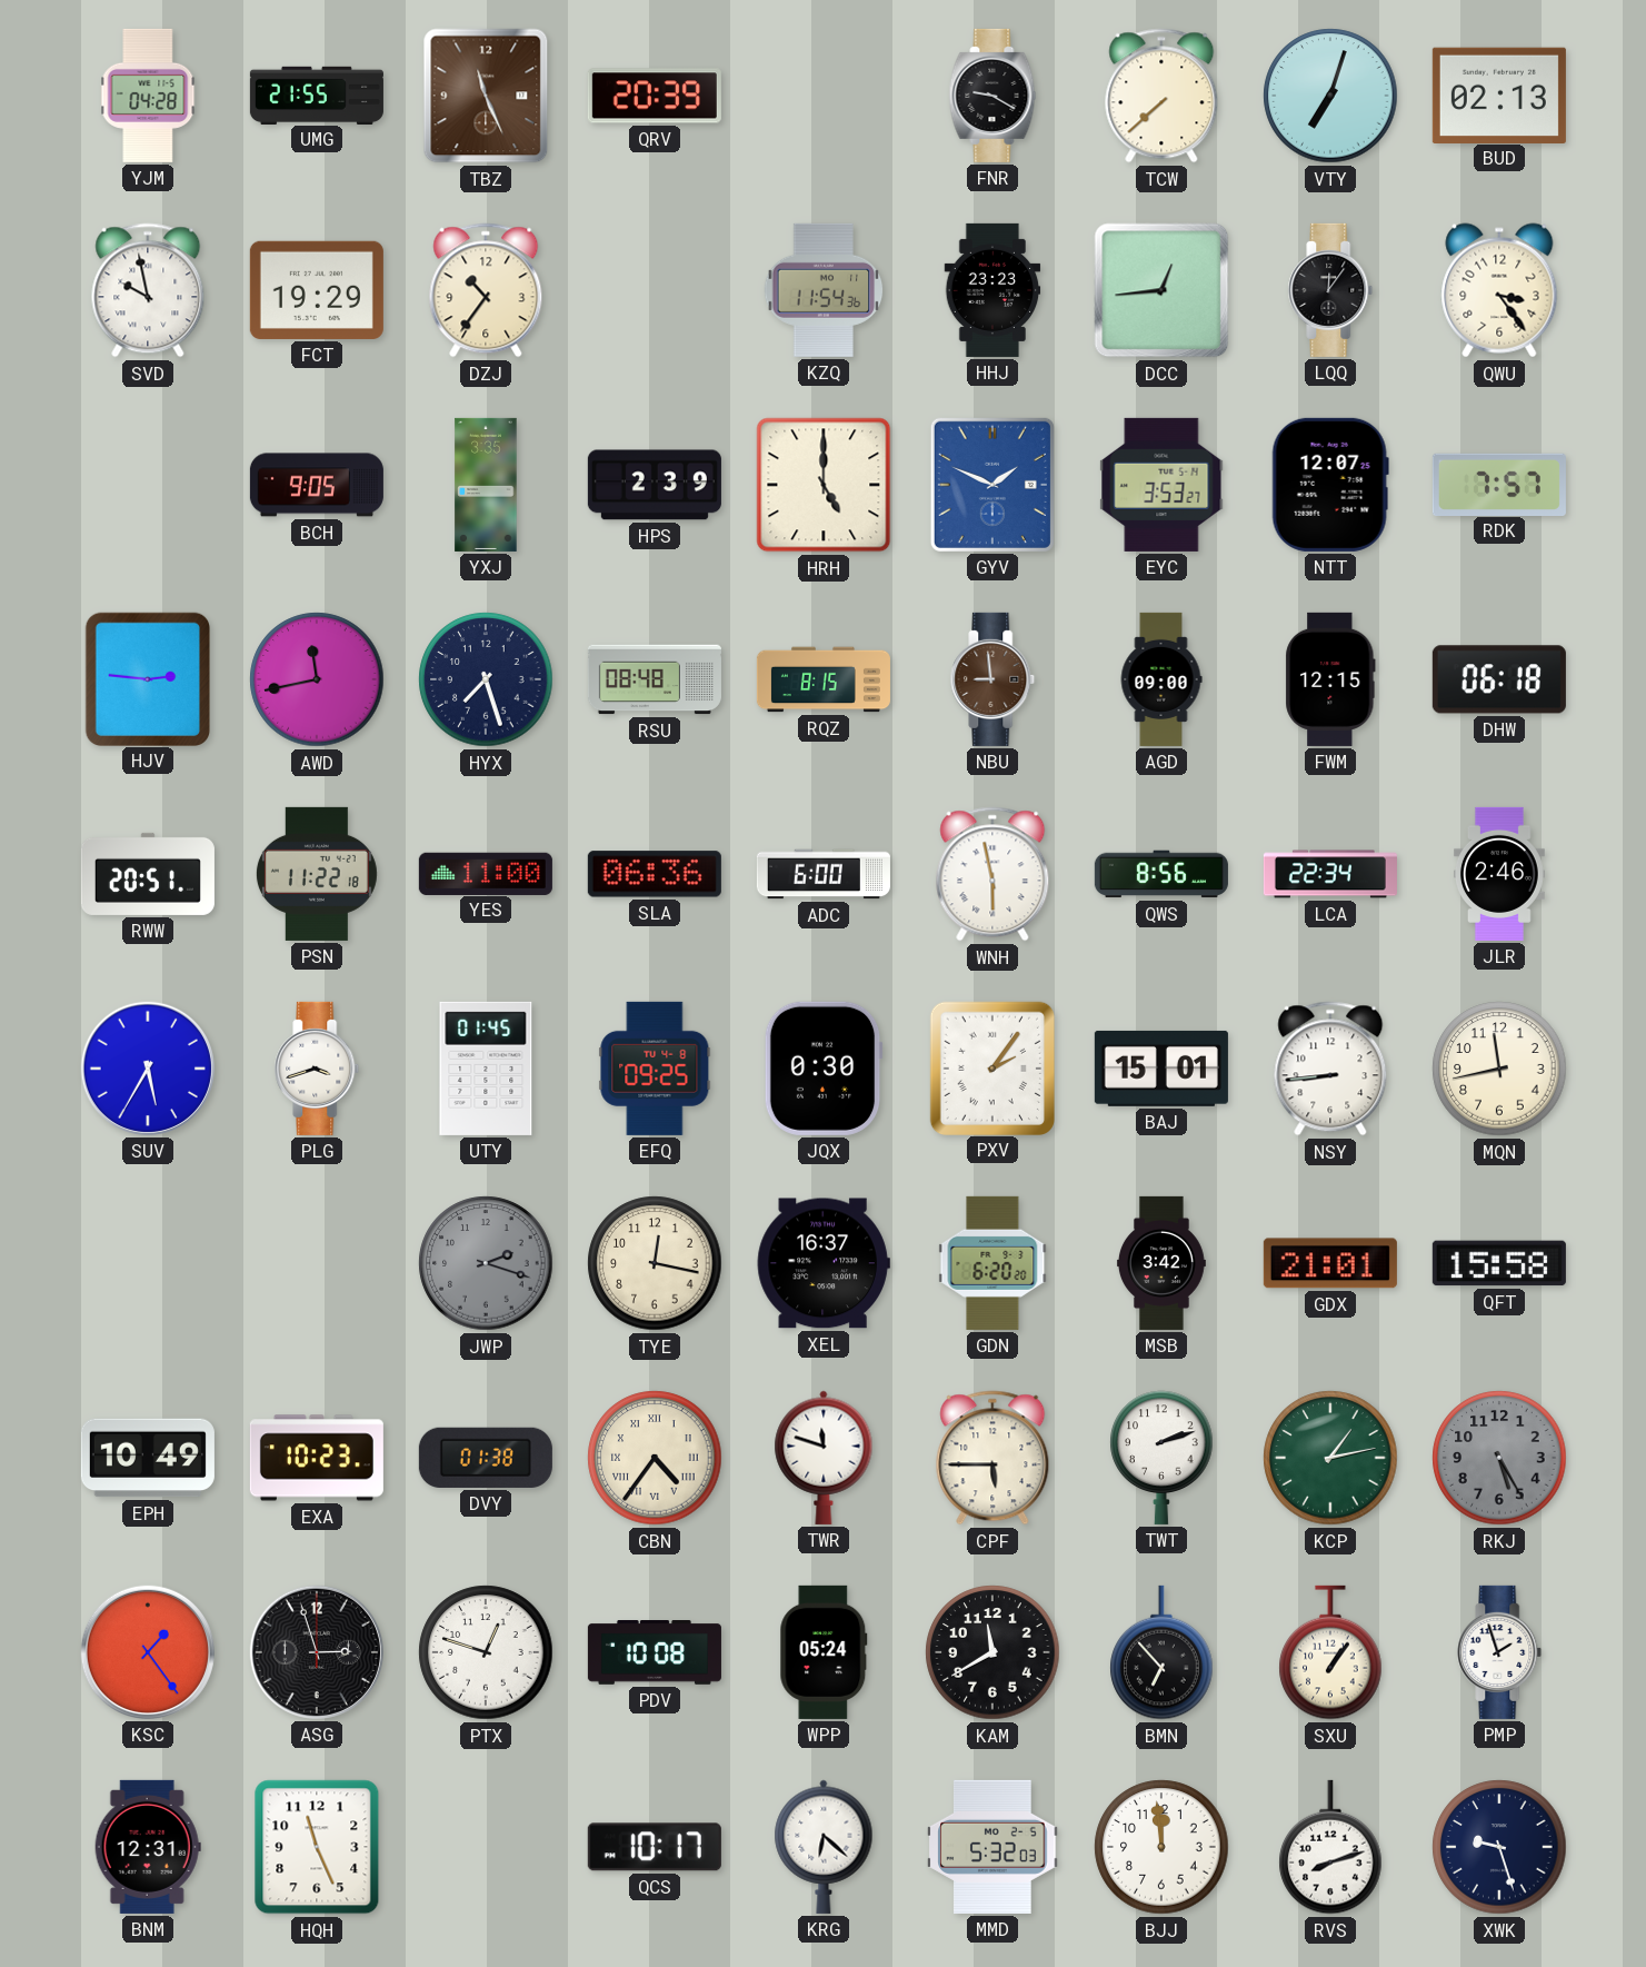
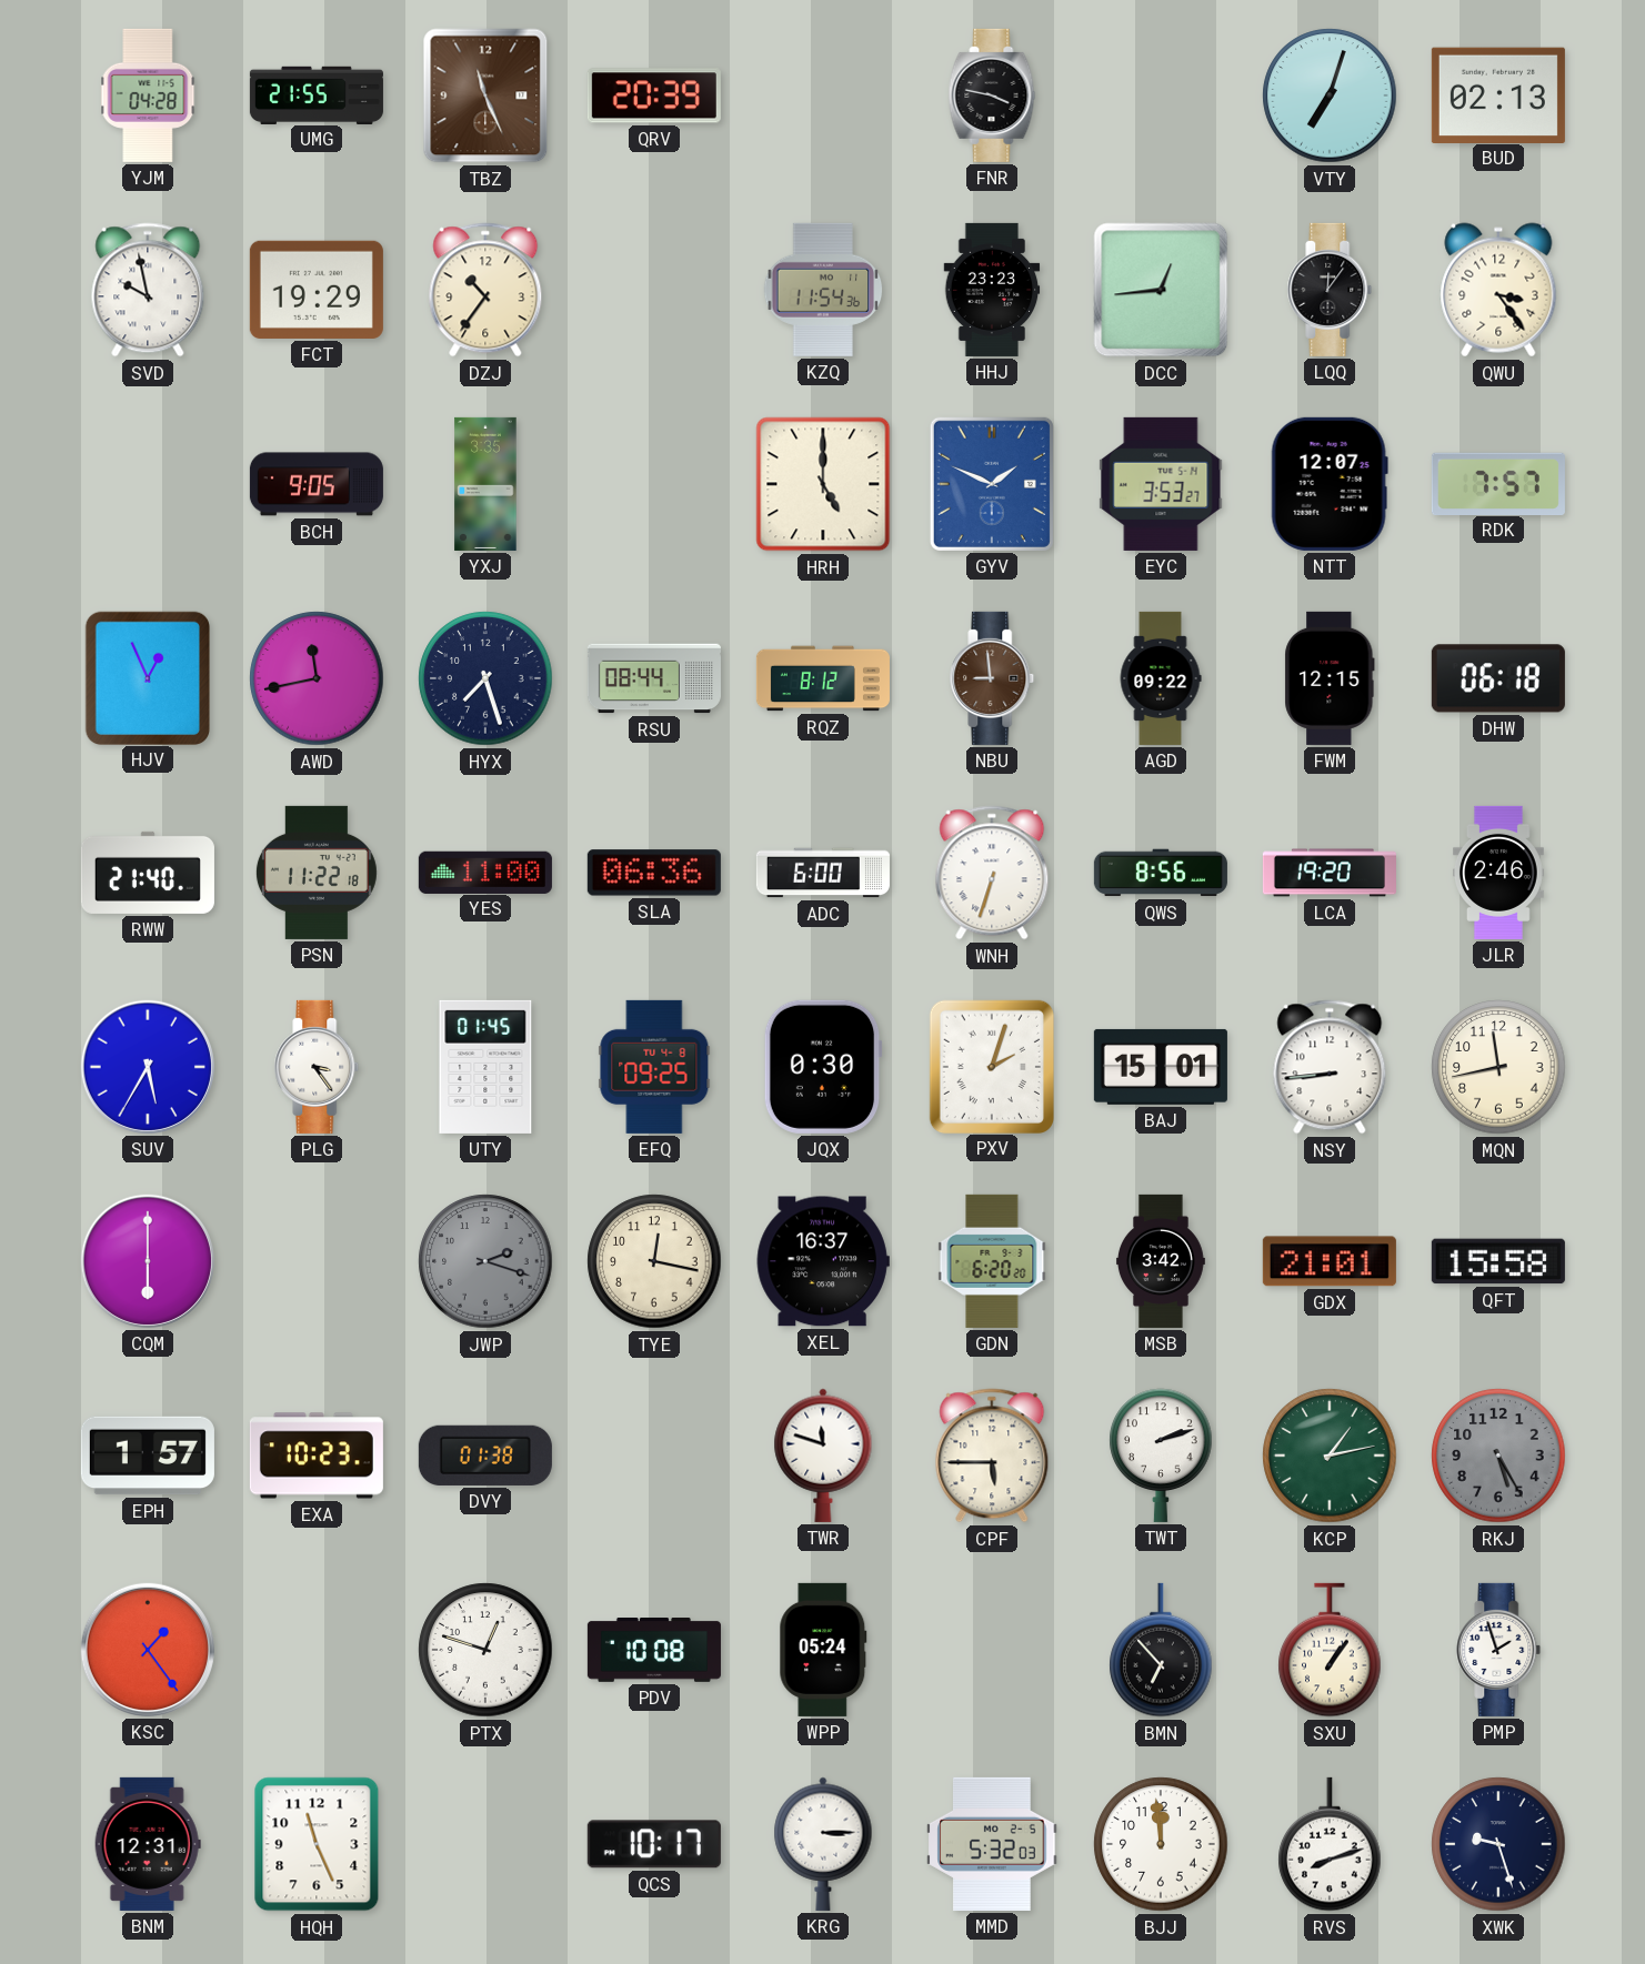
FNR: 9:20 -> 3:47 (992, 95)
TCW: 7:38 -> none (1161, 96)
HPS: 2:39 -> none (655, 485)
HJV: 2:46 -> 12:56 (147, 677)
RSU: 08:48 -> 08:44 (654, 678)
RQZ: 8:15 -> 8:12 (823, 678)
AGD: 09:00 -> 09:22 (1161, 678)
RWW: 20:51 -> 21:40 (148, 873)
WNH: 5:58 -> 6:33 (992, 873)
LCA: 22:34 -> 19:20 (1330, 873)
PLG: 3:42 -> 3:24 (317, 1067)
PXV: 2:06 -> 2:03 (991, 1066)
CQM: none -> 6:00 (148, 1261)
EPH: 10:49 -> 1:57 (148, 1456)
CBN: 4:36 -> none (655, 1458)
ASG: 2:57 -> none (317, 1652)
KAM: 11:40 -> none (992, 1652)
KRG: 6:22 -> 3:15 (823, 1844)
